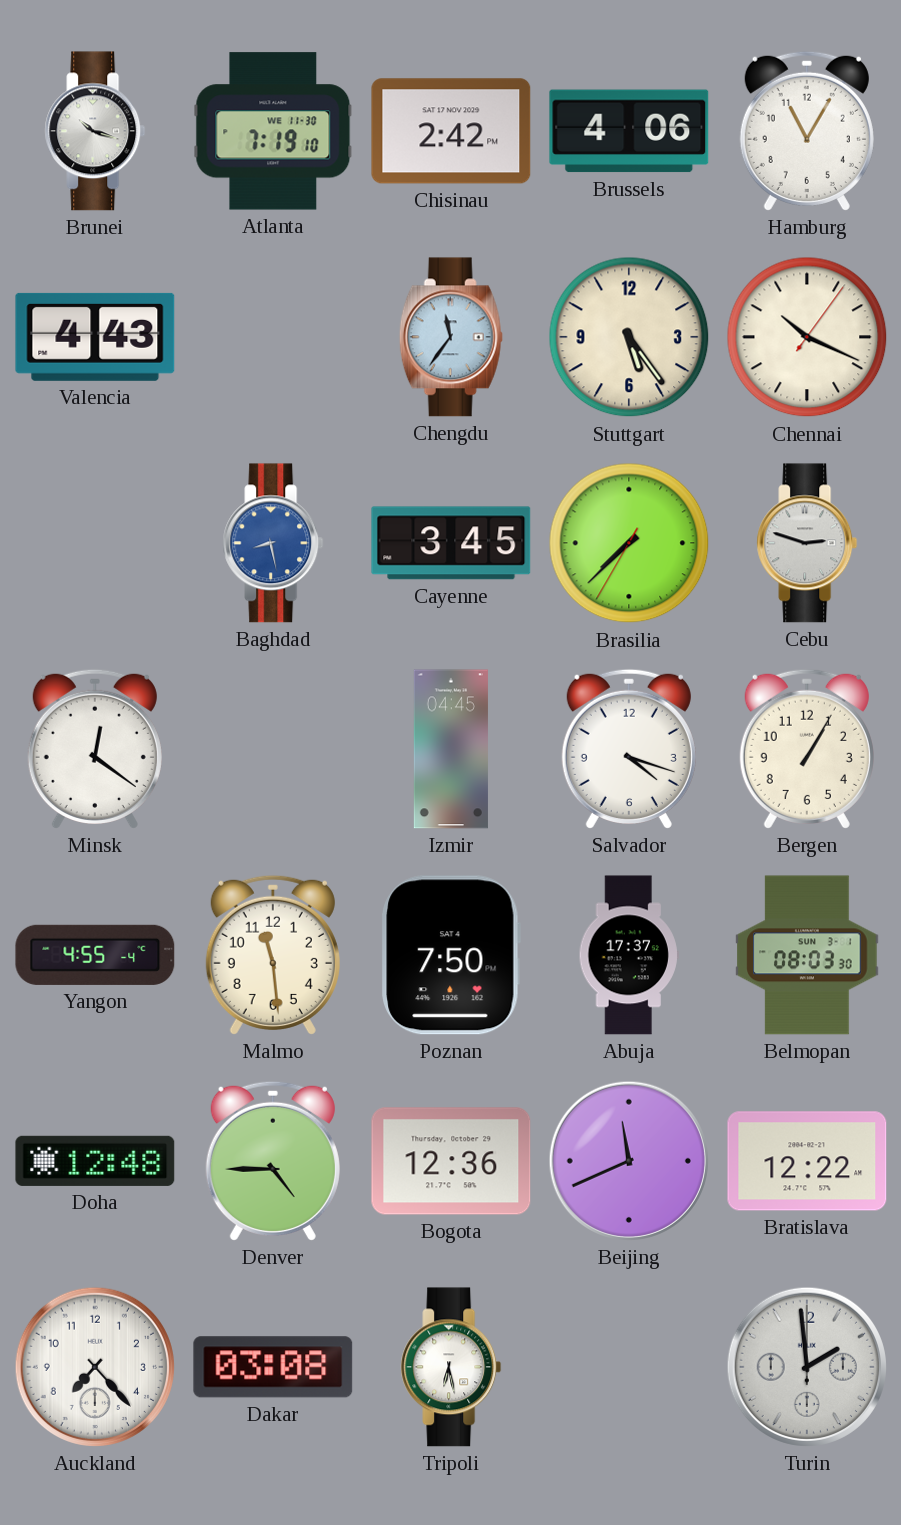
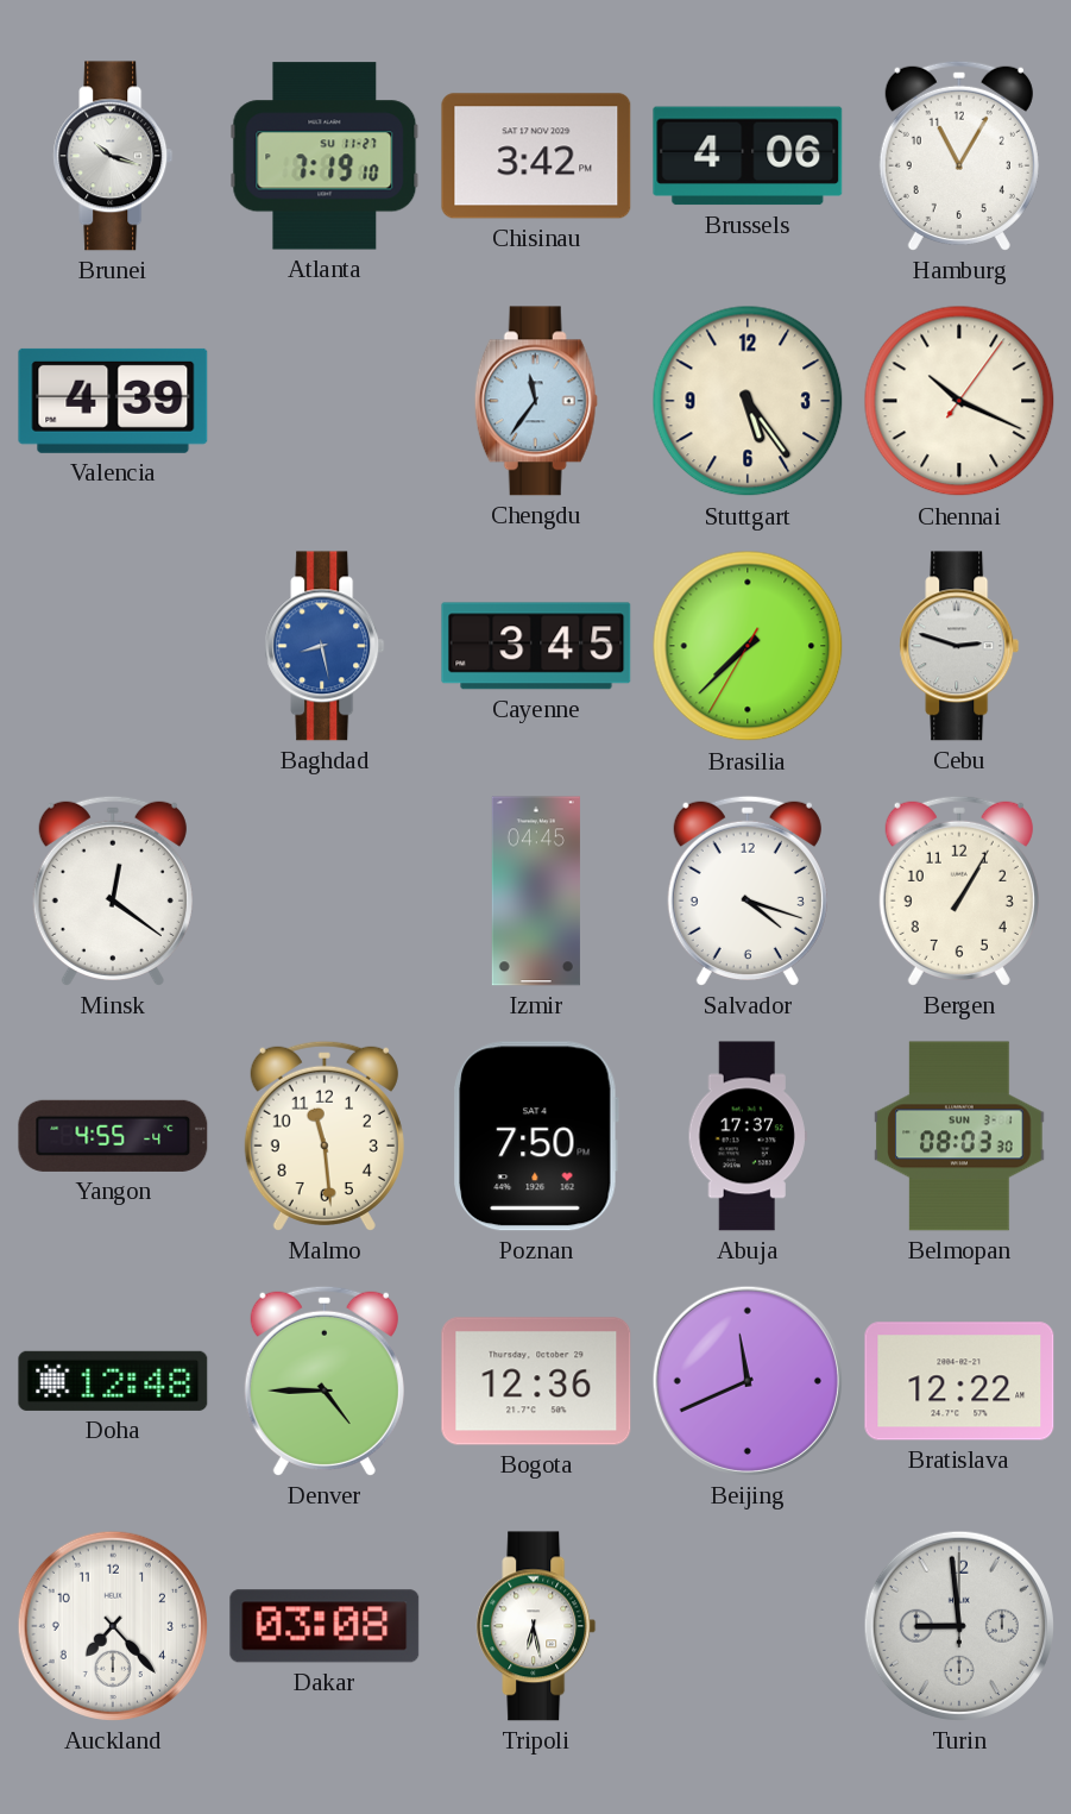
Atlanta date: WE 11-30 -> SU 11-27 (325, 156)
Chisinau: 2:42 -> 3:42 (536, 156)
Valencia: 4:43 -> 4:39 (113, 401)
Turin: 1:59 -> 8:59 (959, 1626)
